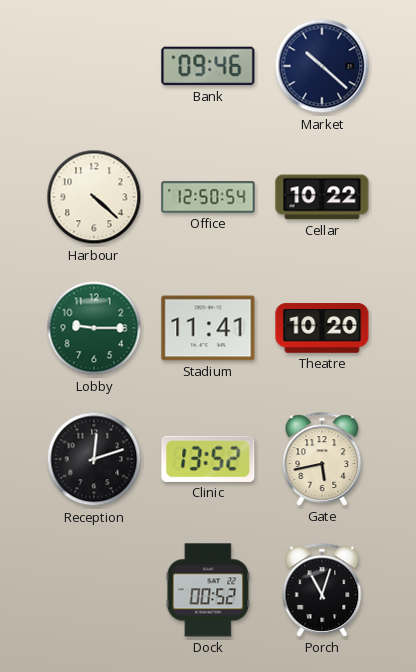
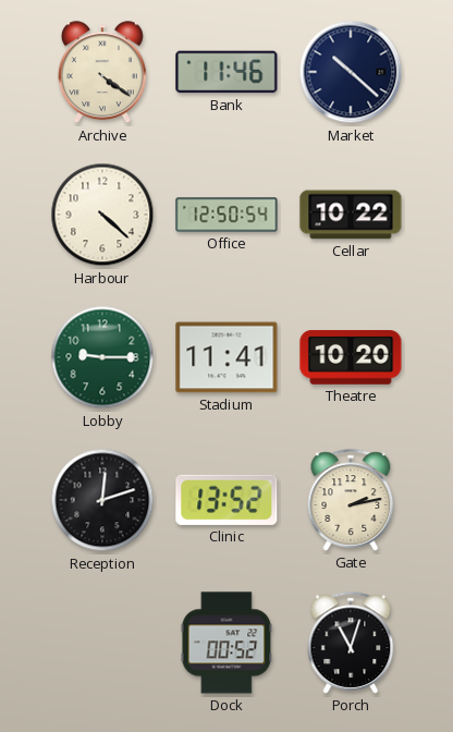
Archive: none -> 4:21 (102, 73)
Bank: 09:46 -> 11:46 (226, 72)
Gate: 5:43 -> 2:13 (351, 500)
